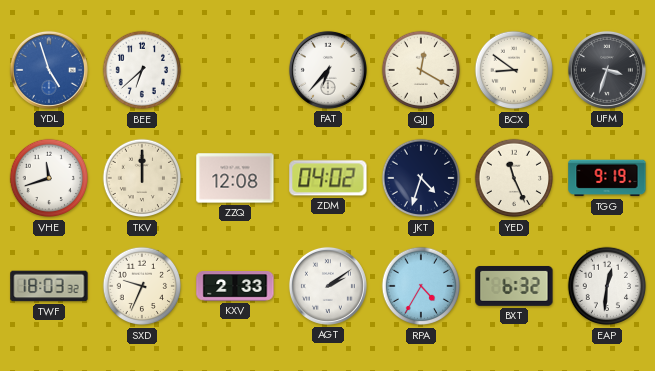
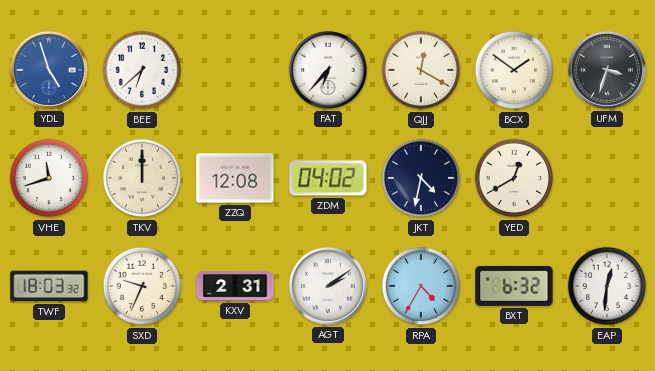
BCX: 8:51 -> 1:51 (514, 70)
JKT: 4:33 -> 4:32 (421, 178)
YED: 11:26 -> 12:40 (514, 178)
TGG: 9:19 -> none (607, 178)
KXV: 2:33 -> 2:31 (235, 286)
